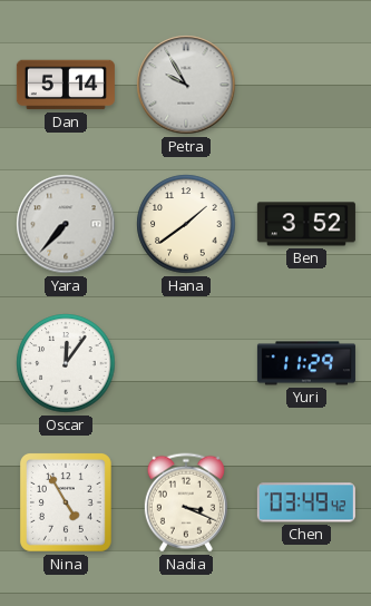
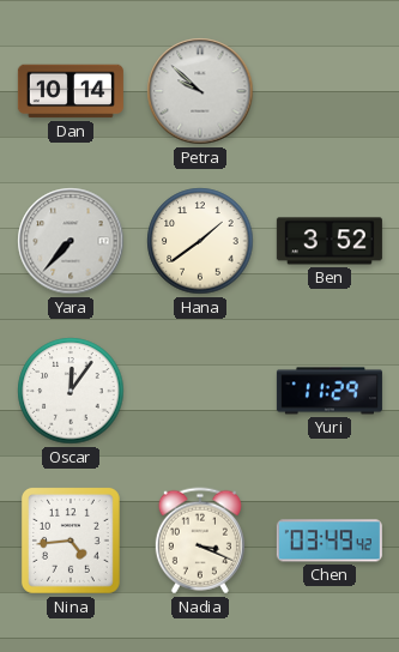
Dan: 5:14 -> 10:14 (71, 91)
Petra: 9:55 -> 9:52 (200, 91)
Nina: 4:55 -> 4:44 (71, 541)
